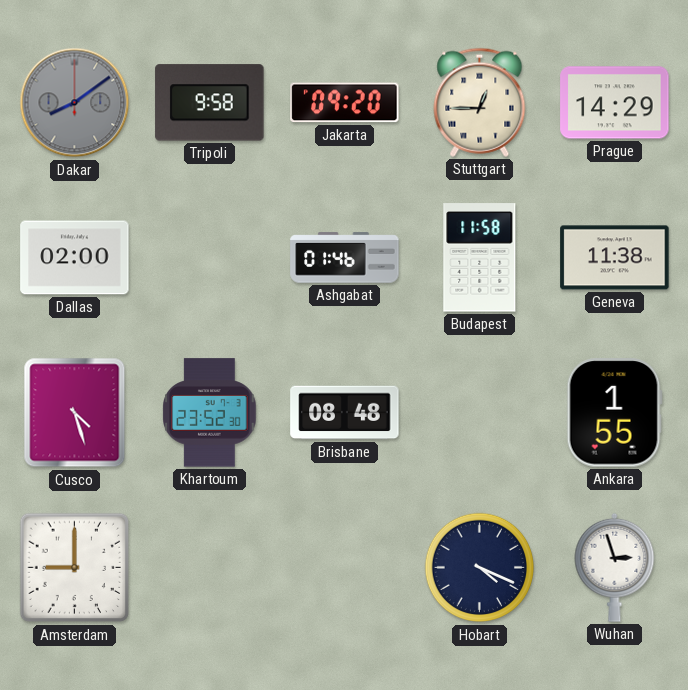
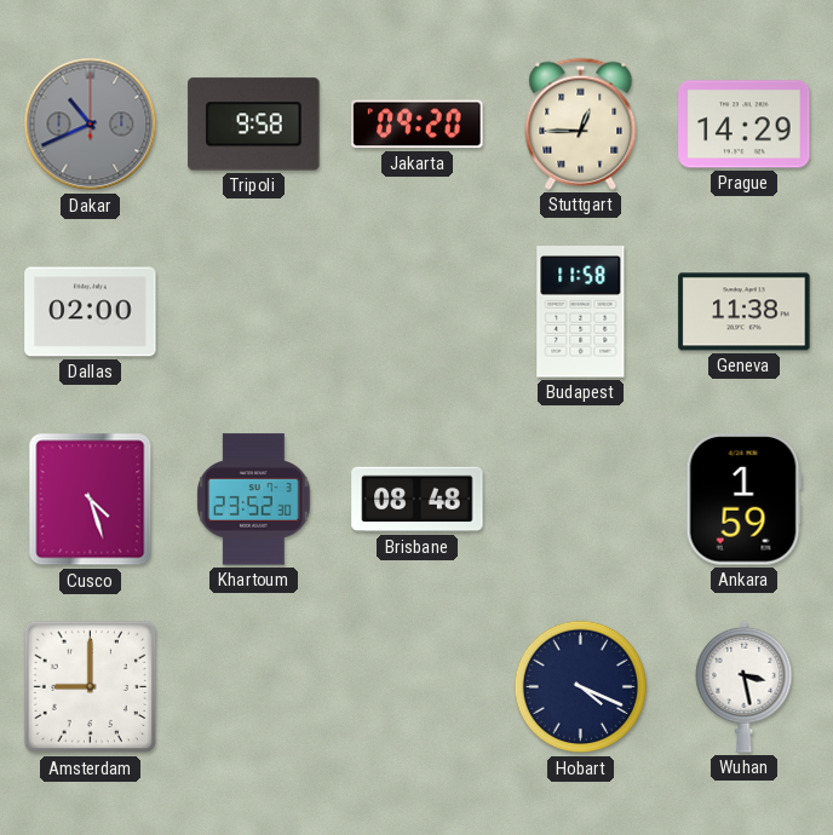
Dakar: 8:09 -> 10:41 (91, 125)
Ashgabat: 01:46 -> none (345, 258)
Ankara: 1:55 -> 1:59 (743, 500)
Wuhan: 2:57 -> 3:28 (745, 686)
